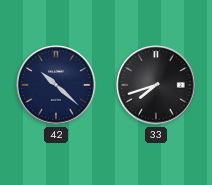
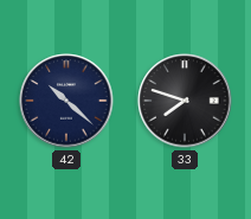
33: 7:42 -> 7:48 (185, 101)
